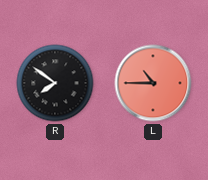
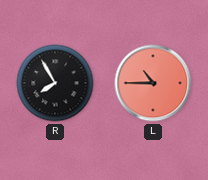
R: 7:51 -> 7:55 (55, 83)
